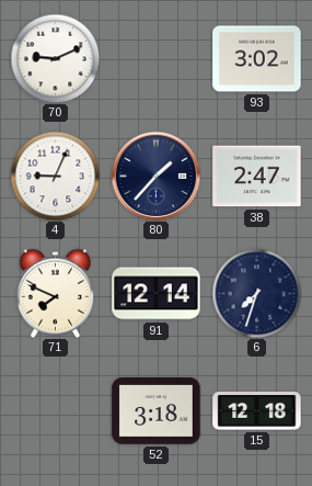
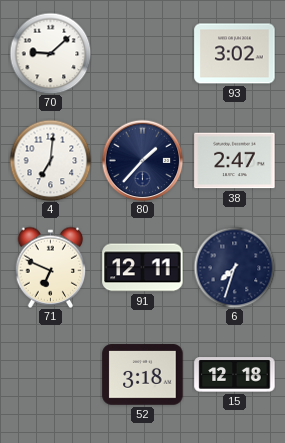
70: 9:11 -> 9:08 (50, 53)
4: 9:04 -> 7:01 (50, 160)
71: 7:49 -> 6:49 (51, 267)
91: 12:14 -> 12:11 (143, 268)
